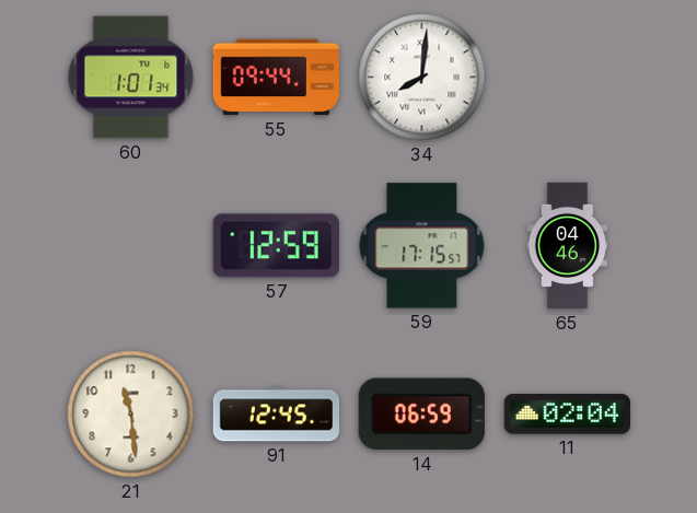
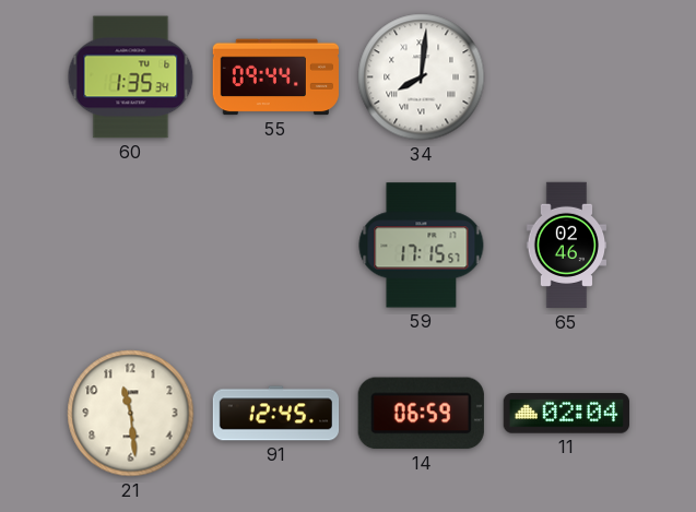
60: 1:01 -> 1:35 (131, 78)
57: 12:59 -> none (276, 246)
65: 04:46 -> 02:46 (567, 246)
